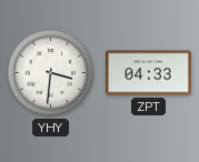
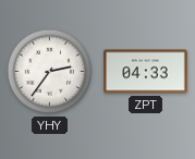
YHY: 3:31 -> 2:36 (50, 72)
